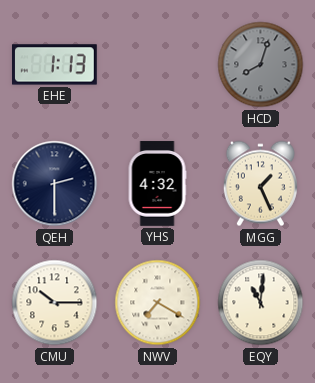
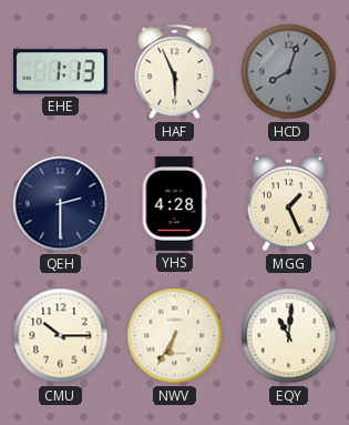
HAF: none -> 5:56 (175, 72)
YHS: 4:32 -> 4:28 (174, 204)
NWV: 7:20 -> 6:35 (175, 336)
